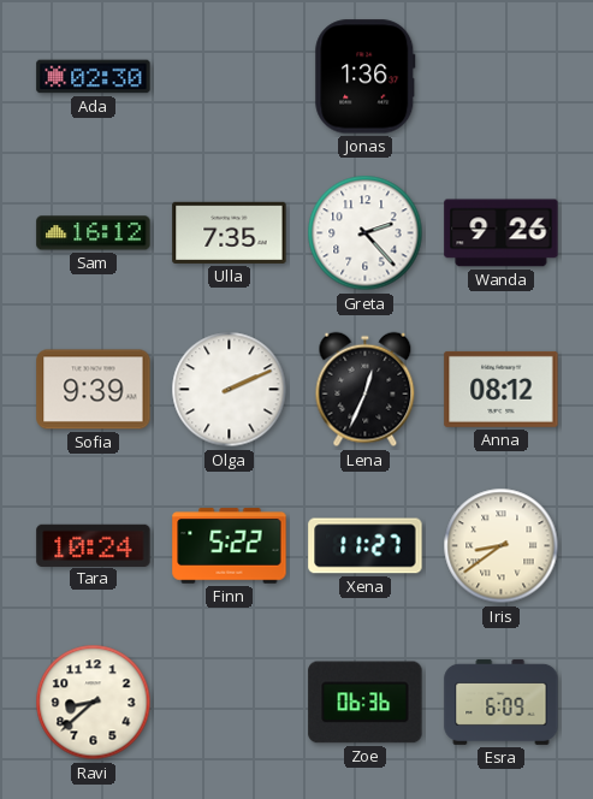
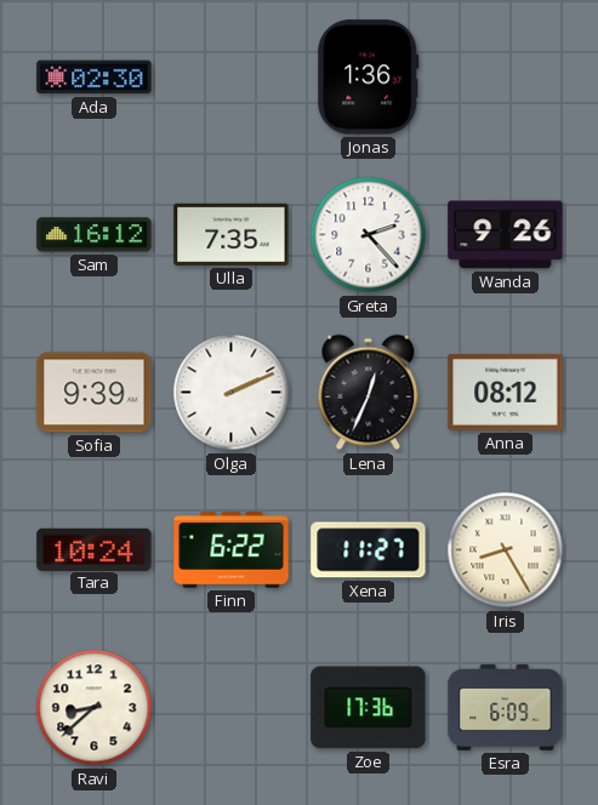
Finn: 5:22 -> 6:22 (232, 550)
Iris: 8:39 -> 8:25 (506, 550)
Zoe: 06:36 -> 17:36 (369, 708)
